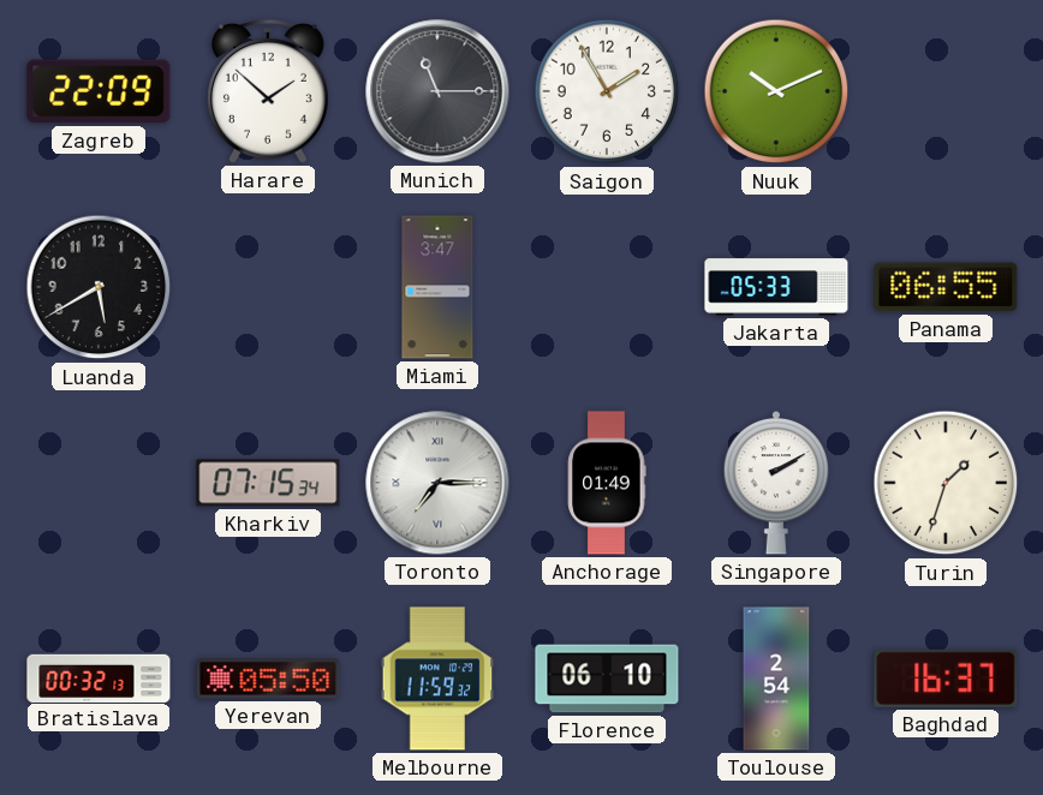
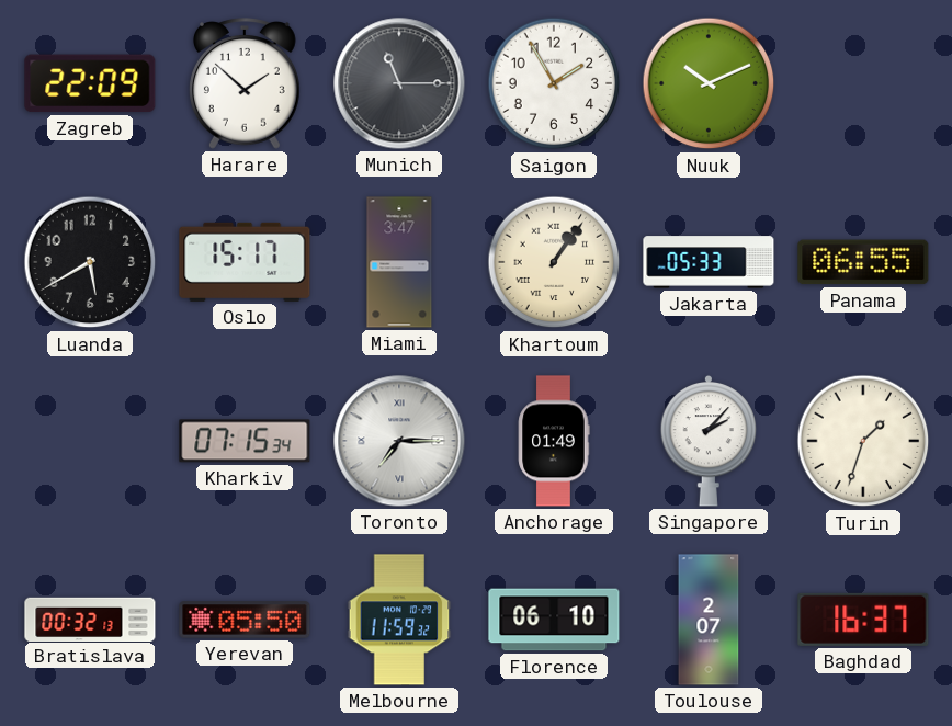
Oslo: none -> 15:17 (245, 262)
Khartoum: none -> 1:06 (554, 262)
Singapore: 2:10 -> 2:07 (709, 441)
Toulouse: 2:54 -> 2:07 (709, 620)
